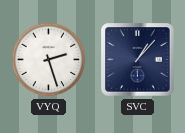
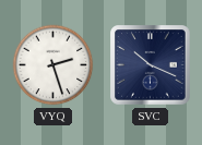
SVC: 1:07 -> 10:19 (151, 65)
